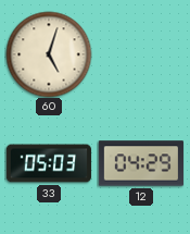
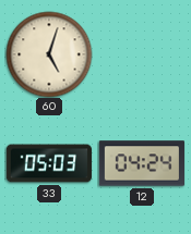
12: 04:29 -> 04:24 (142, 163)
